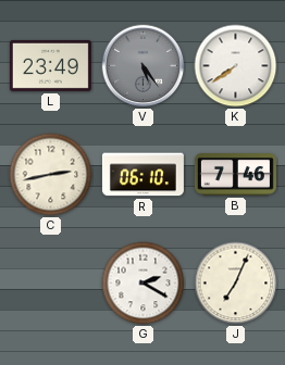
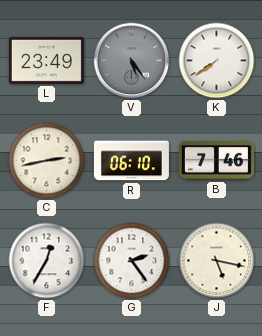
F: none -> 12:35 (47, 261)
G: 2:20 -> 2:24 (132, 261)
J: 7:04 -> 5:17 (217, 261)
